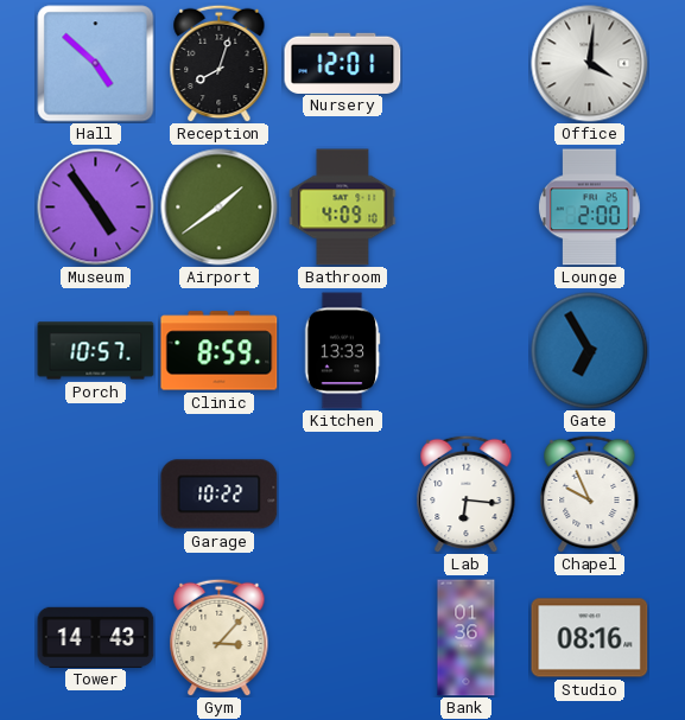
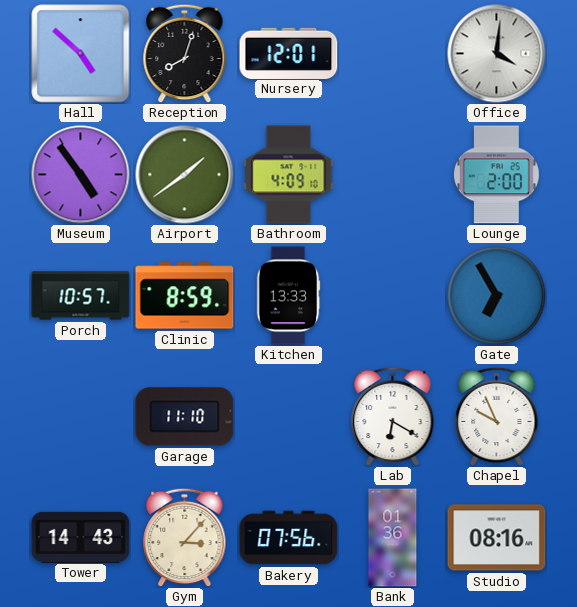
Garage: 10:22 -> 11:10 (185, 417)
Lab: 6:16 -> 6:20 (393, 416)
Bakery: none -> 07:56 (289, 538)
